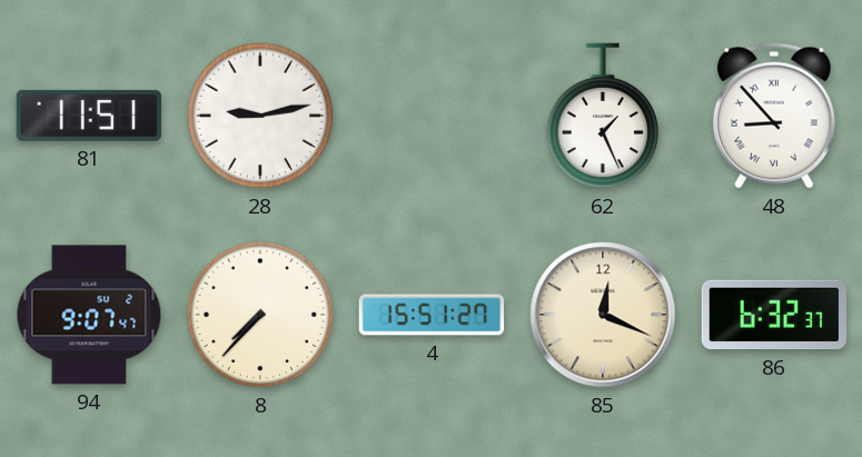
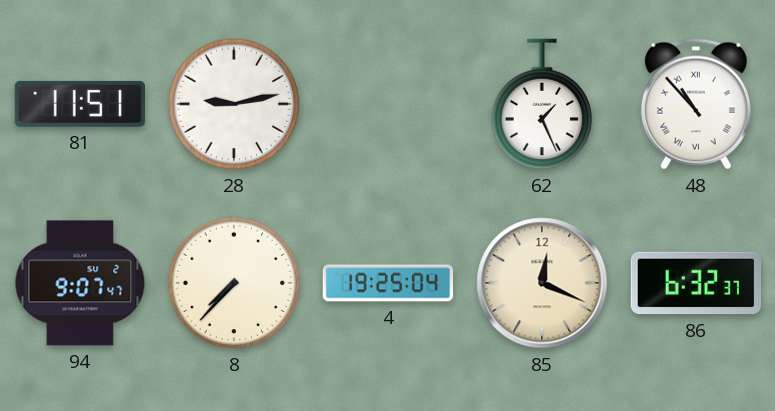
48: 8:53 -> 10:53 (696, 104)
4: 15:51 -> 19:25 (388, 283)
